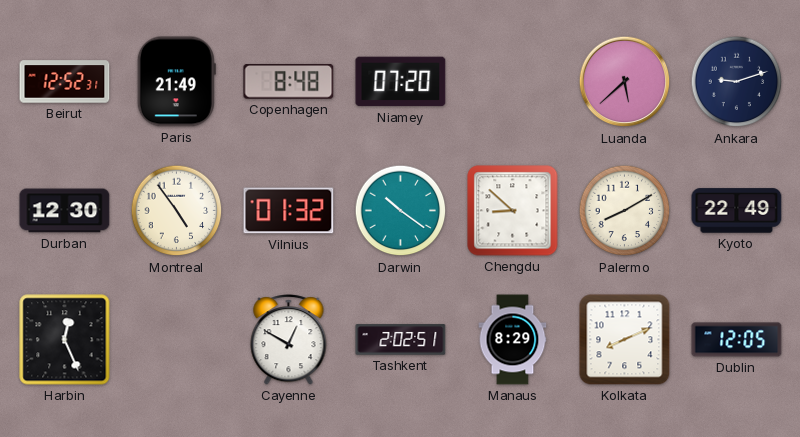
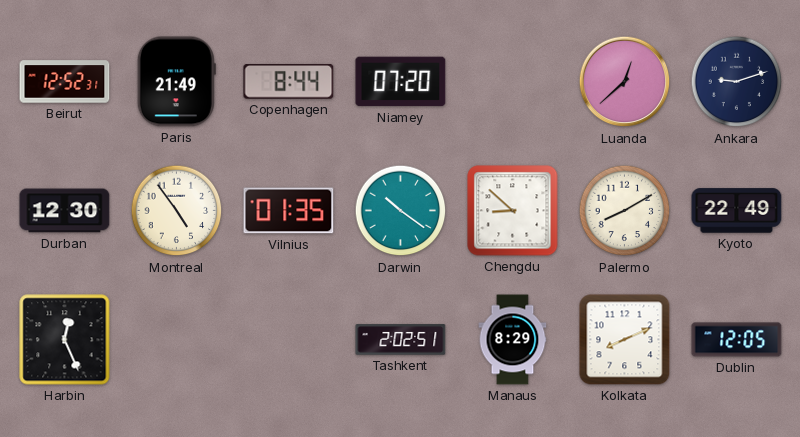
Copenhagen: 8:48 -> 8:44 (289, 82)
Luanda: 5:38 -> 12:38 (625, 82)
Vilnius: 01:32 -> 01:35 (289, 211)
Cayenne: 12:50 -> none (289, 340)
